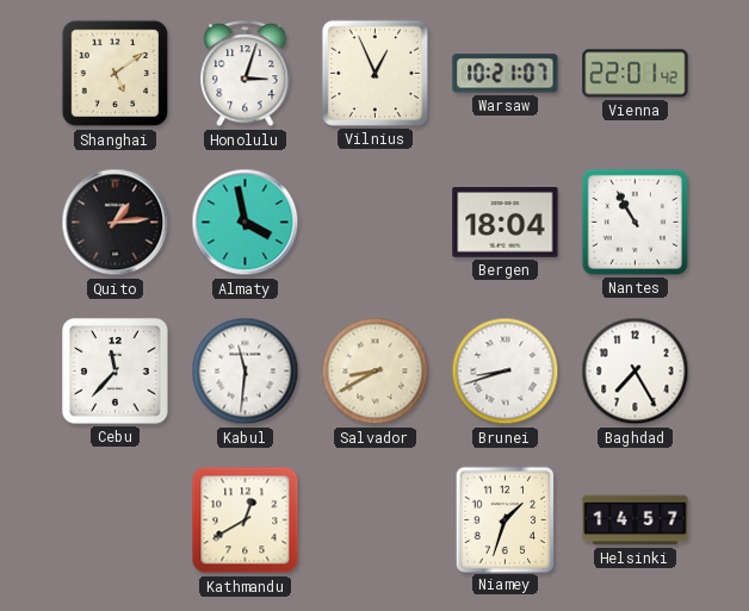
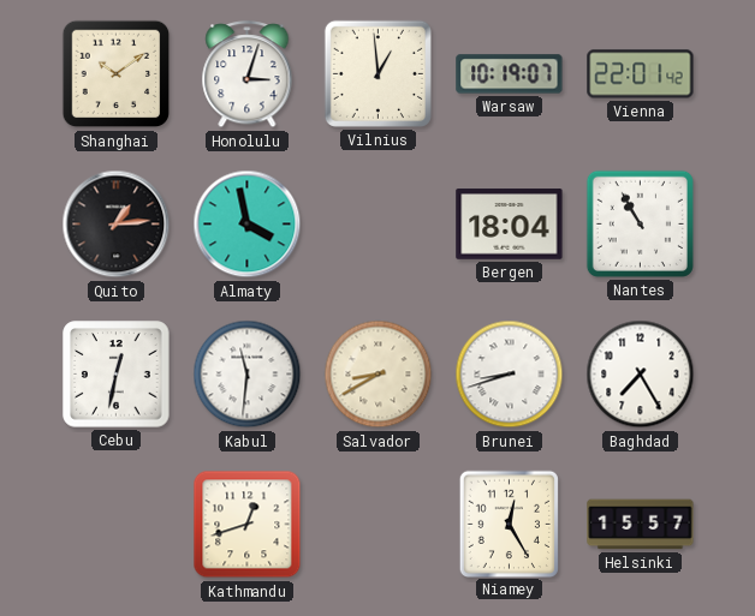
Shanghai: 5:09 -> 10:09 (117, 74)
Vilnius: 12:56 -> 12:59 (377, 73)
Warsaw: 10:21 -> 10:19 (510, 74)
Cebu: 11:37 -> 12:32 (117, 375)
Kathmandu: 12:40 -> 12:42 (248, 525)
Niamey: 1:33 -> 12:25 (509, 524)
Helsinki: 14:57 -> 15:57 (641, 525)
